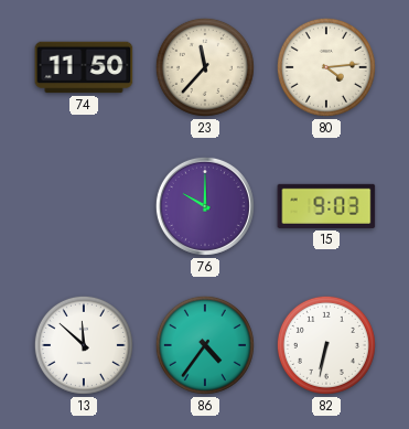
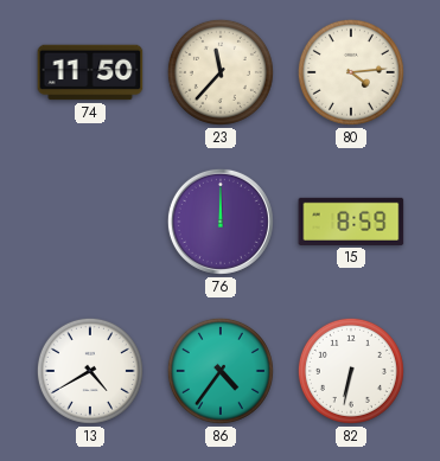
76: 10:00 -> 12:00 (221, 222)
15: 9:03 -> 8:59 (351, 222)
13: 11:52 -> 4:40 (90, 371)
